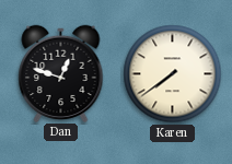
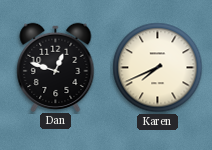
Karen: 7:39 -> 7:41 (158, 68)
